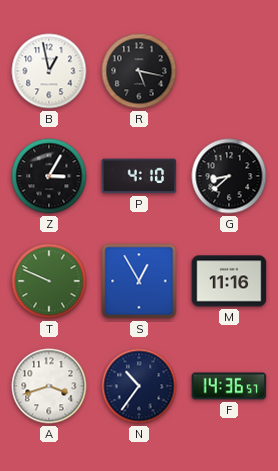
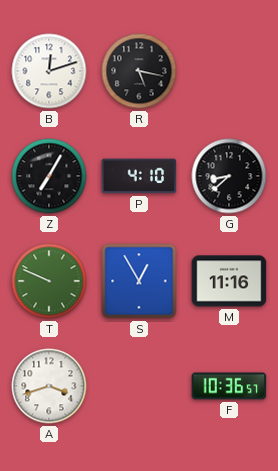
B: 12:58 -> 12:12 (49, 71)
Z: 3:05 -> 7:05 (49, 176)
N: 10:36 -> none (139, 386)
F: 14:36 -> 10:36 (229, 386)
